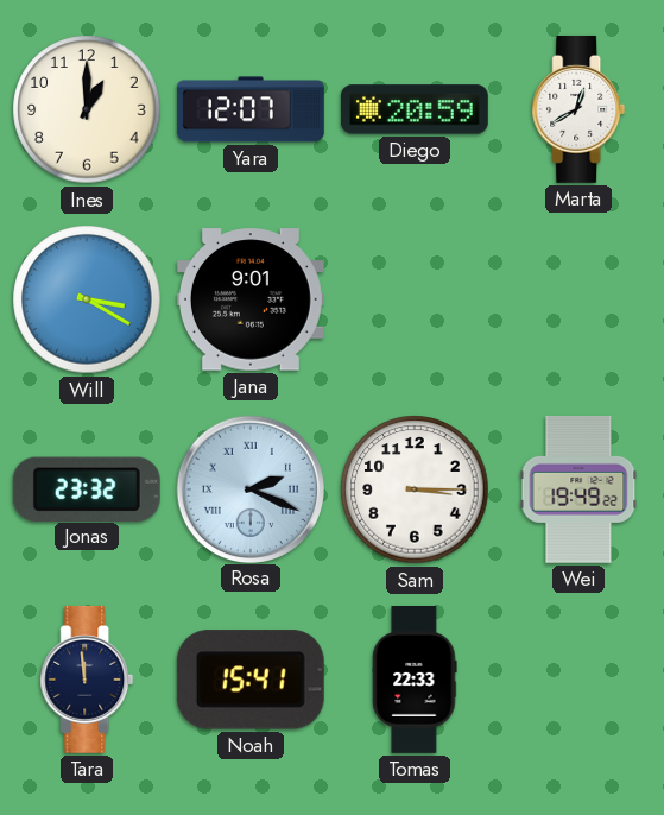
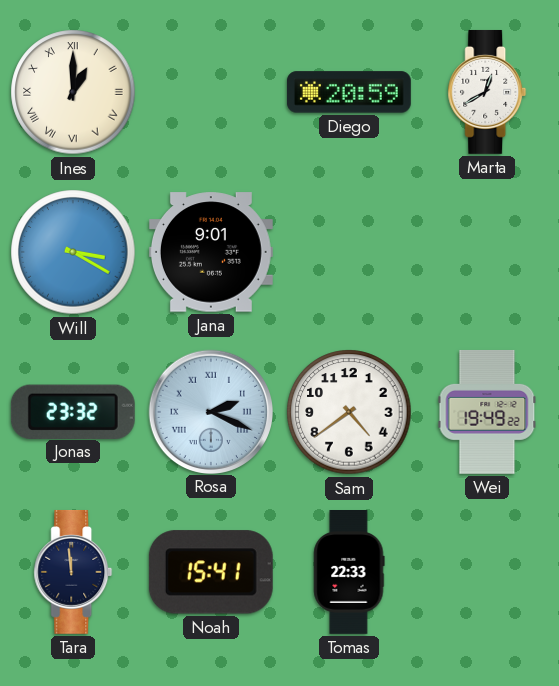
Ines numerals: Arabic -> Roman (73, 92)
Yara: 12:07 -> none (251, 109)
Sam: 3:15 -> 4:39 (349, 412)
